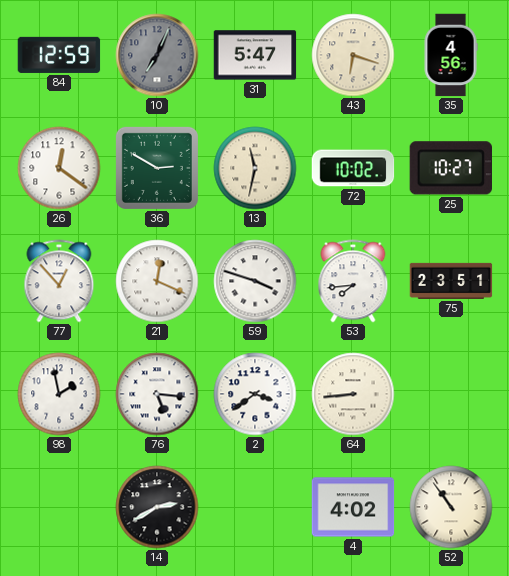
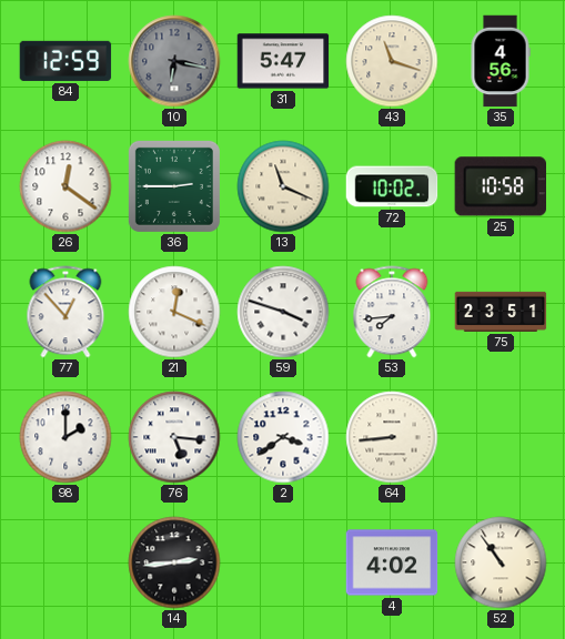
10: 7:04 -> 6:17 (174, 61)
43: 6:18 -> 11:18 (392, 61)
36: 2:50 -> 2:45 (174, 186)
13: 11:32 -> 11:19 (283, 186)
25: 10:27 -> 10:58 (500, 186)
98: 1:58 -> 2:00 (65, 437)
14: 2:40 -> 2:44 (174, 562)
